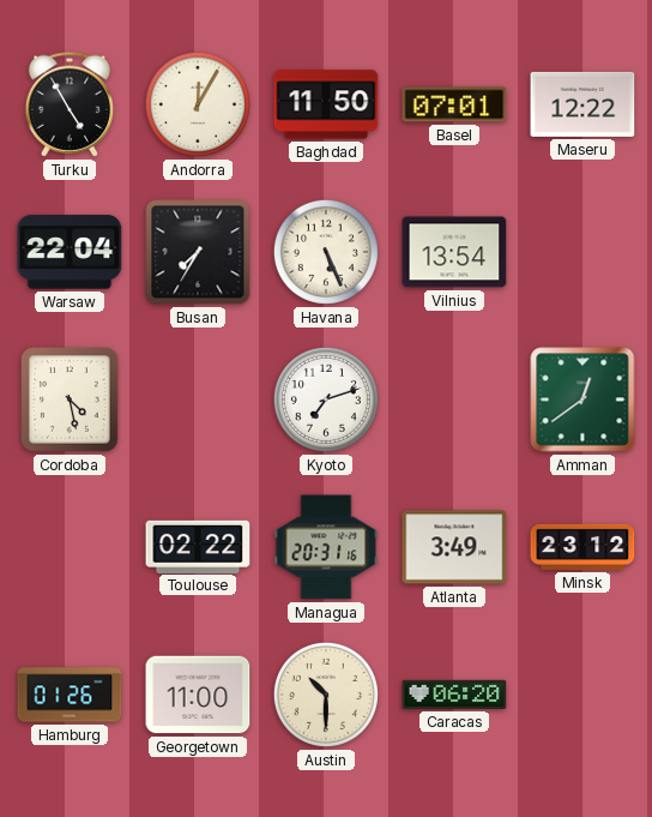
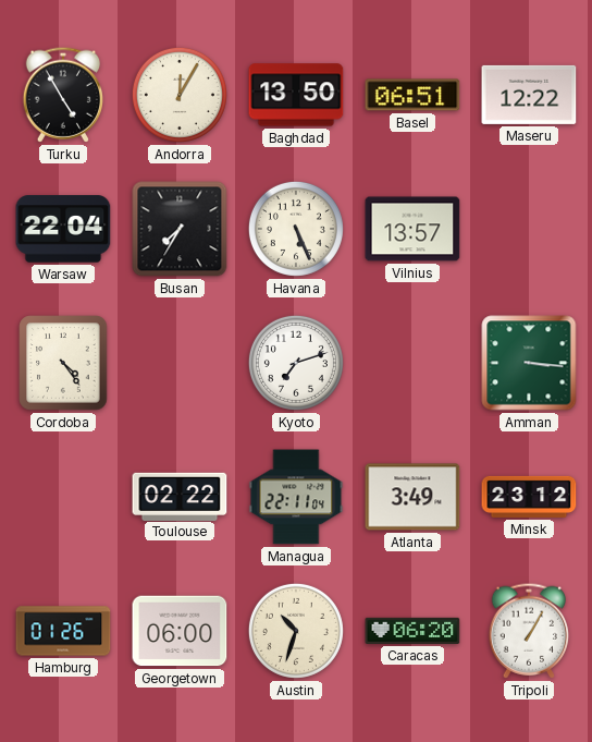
Baghdad: 11:50 -> 13:50 (296, 95)
Basel: 07:01 -> 06:51 (412, 95)
Vilnius: 13:54 -> 13:57 (412, 229)
Cordoba: 4:28 -> 4:24 (63, 363)
Amman: 12:39 -> 3:16 (529, 363)
Managua: 20:31 -> 22:11 (296, 497)
Georgetown: 11:00 -> 06:00 (180, 631)
Austin: 10:30 -> 10:33 (296, 631)
Tripoli: none -> 1:05 (529, 631)
